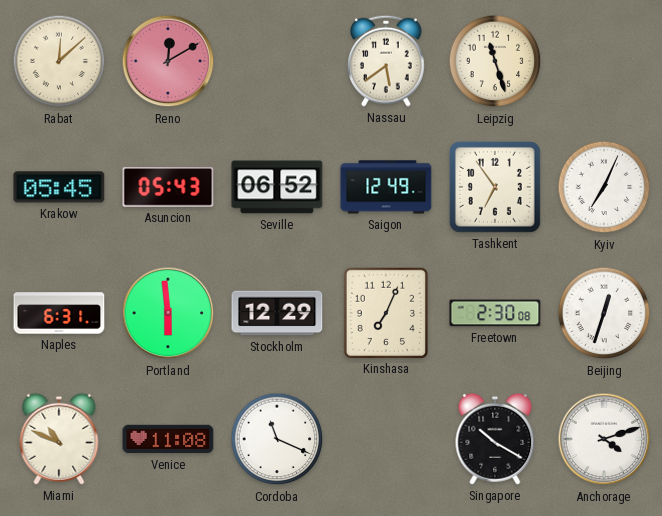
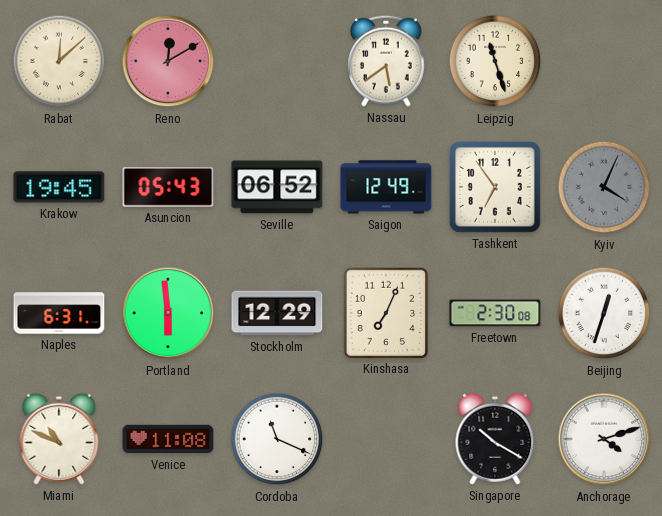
Krakow: 05:45 -> 19:45 (59, 187)
Kyiv: 7:04 -> 4:04 (604, 187)
Kyiv dial: white -> grey (604, 187)
